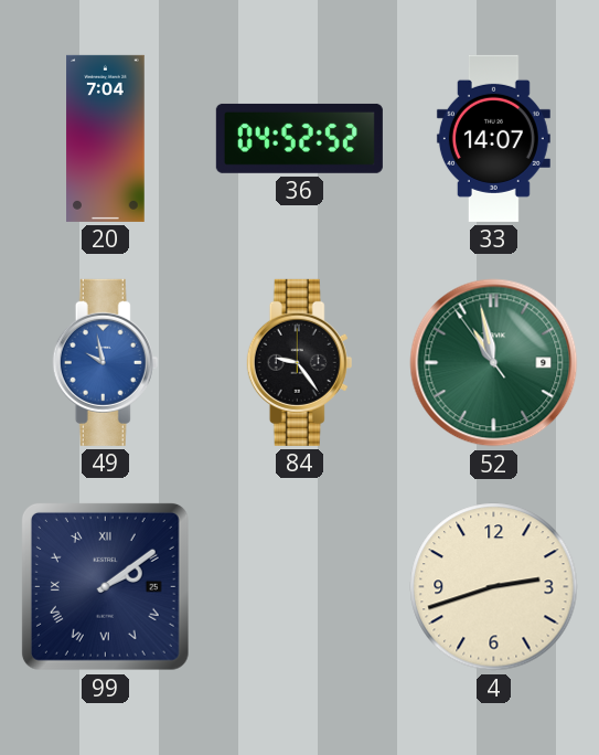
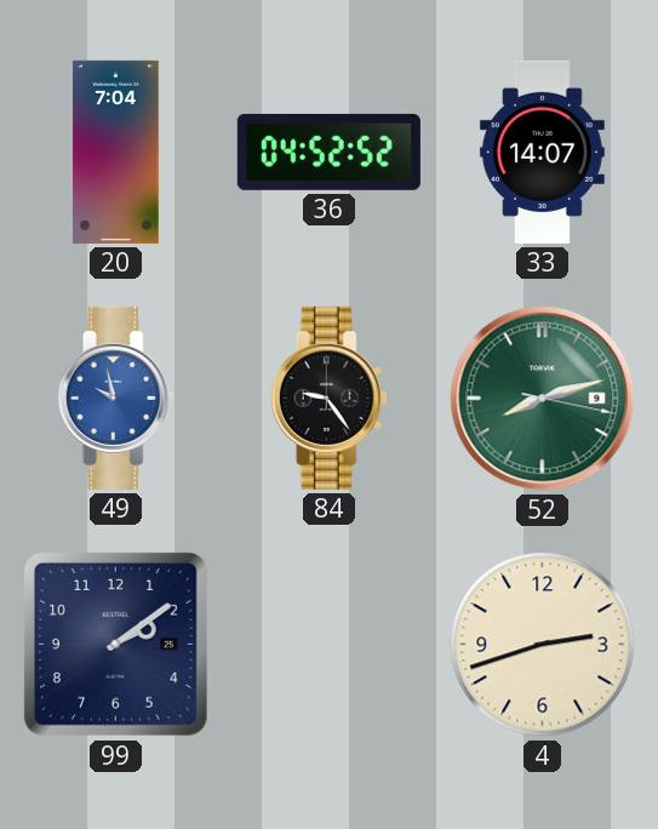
52: 10:57 -> 8:12 (543, 399)
99 numerals: Roman -> Arabic (115, 644)
